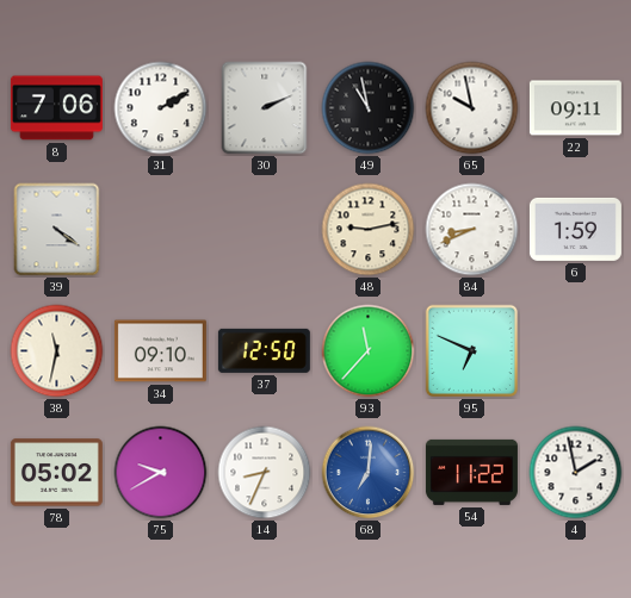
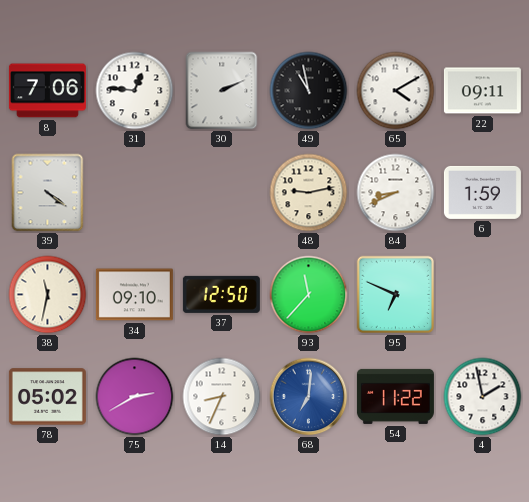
31: 2:10 -> 12:46 (135, 91)
65: 9:58 -> 4:10 (396, 91)
75: 9:40 -> 2:40 (135, 397)
